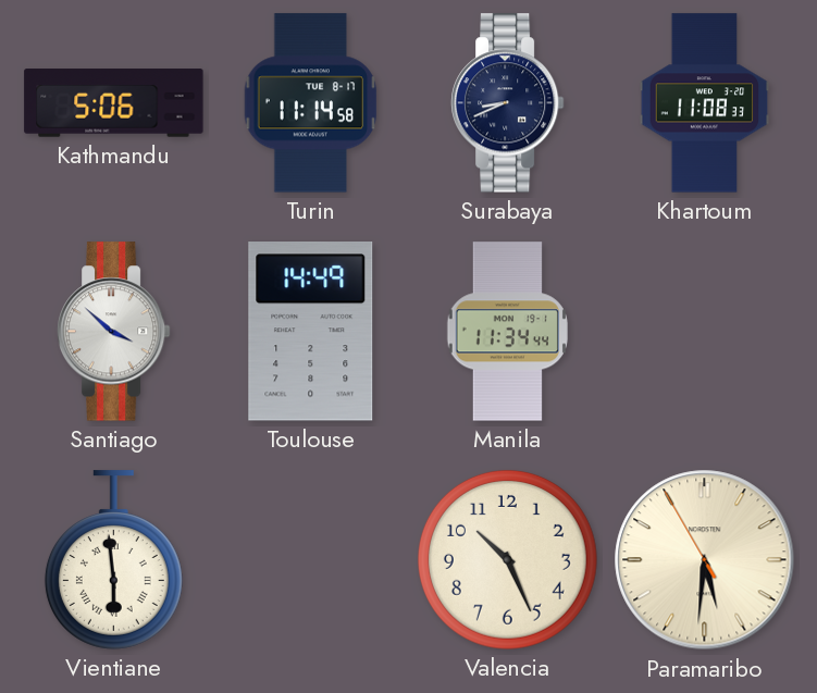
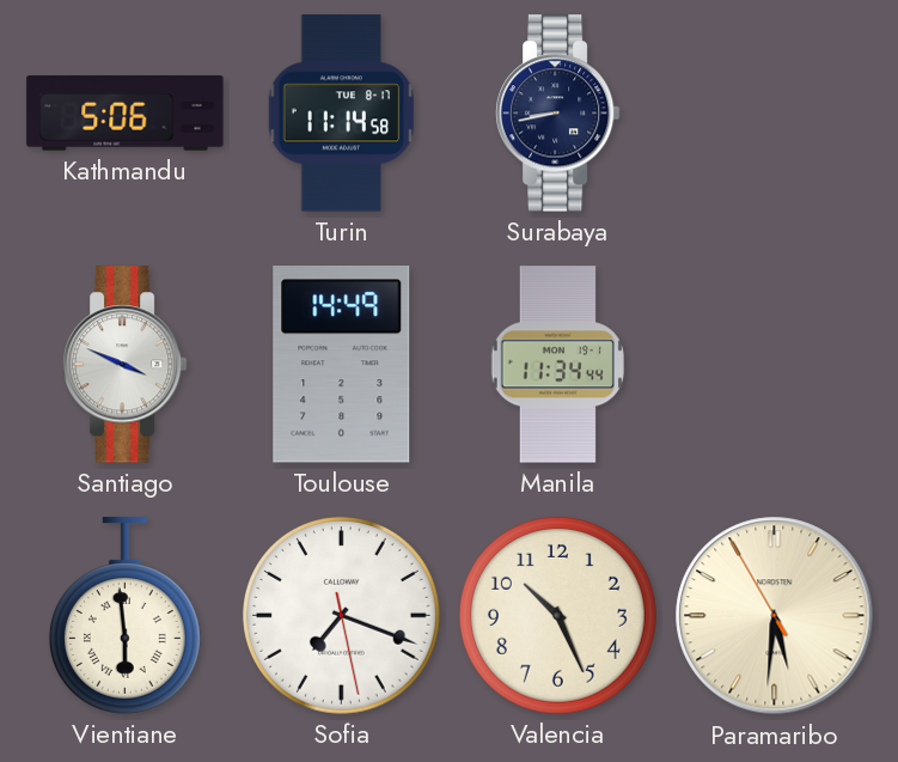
Surabaya: 8:41 -> 8:43 (557, 114)
Khartoum: 11:08 -> none (705, 103)
Santiago: 3:52 -> 3:49 (124, 365)
Sofia: none -> 7:18 (341, 615)
